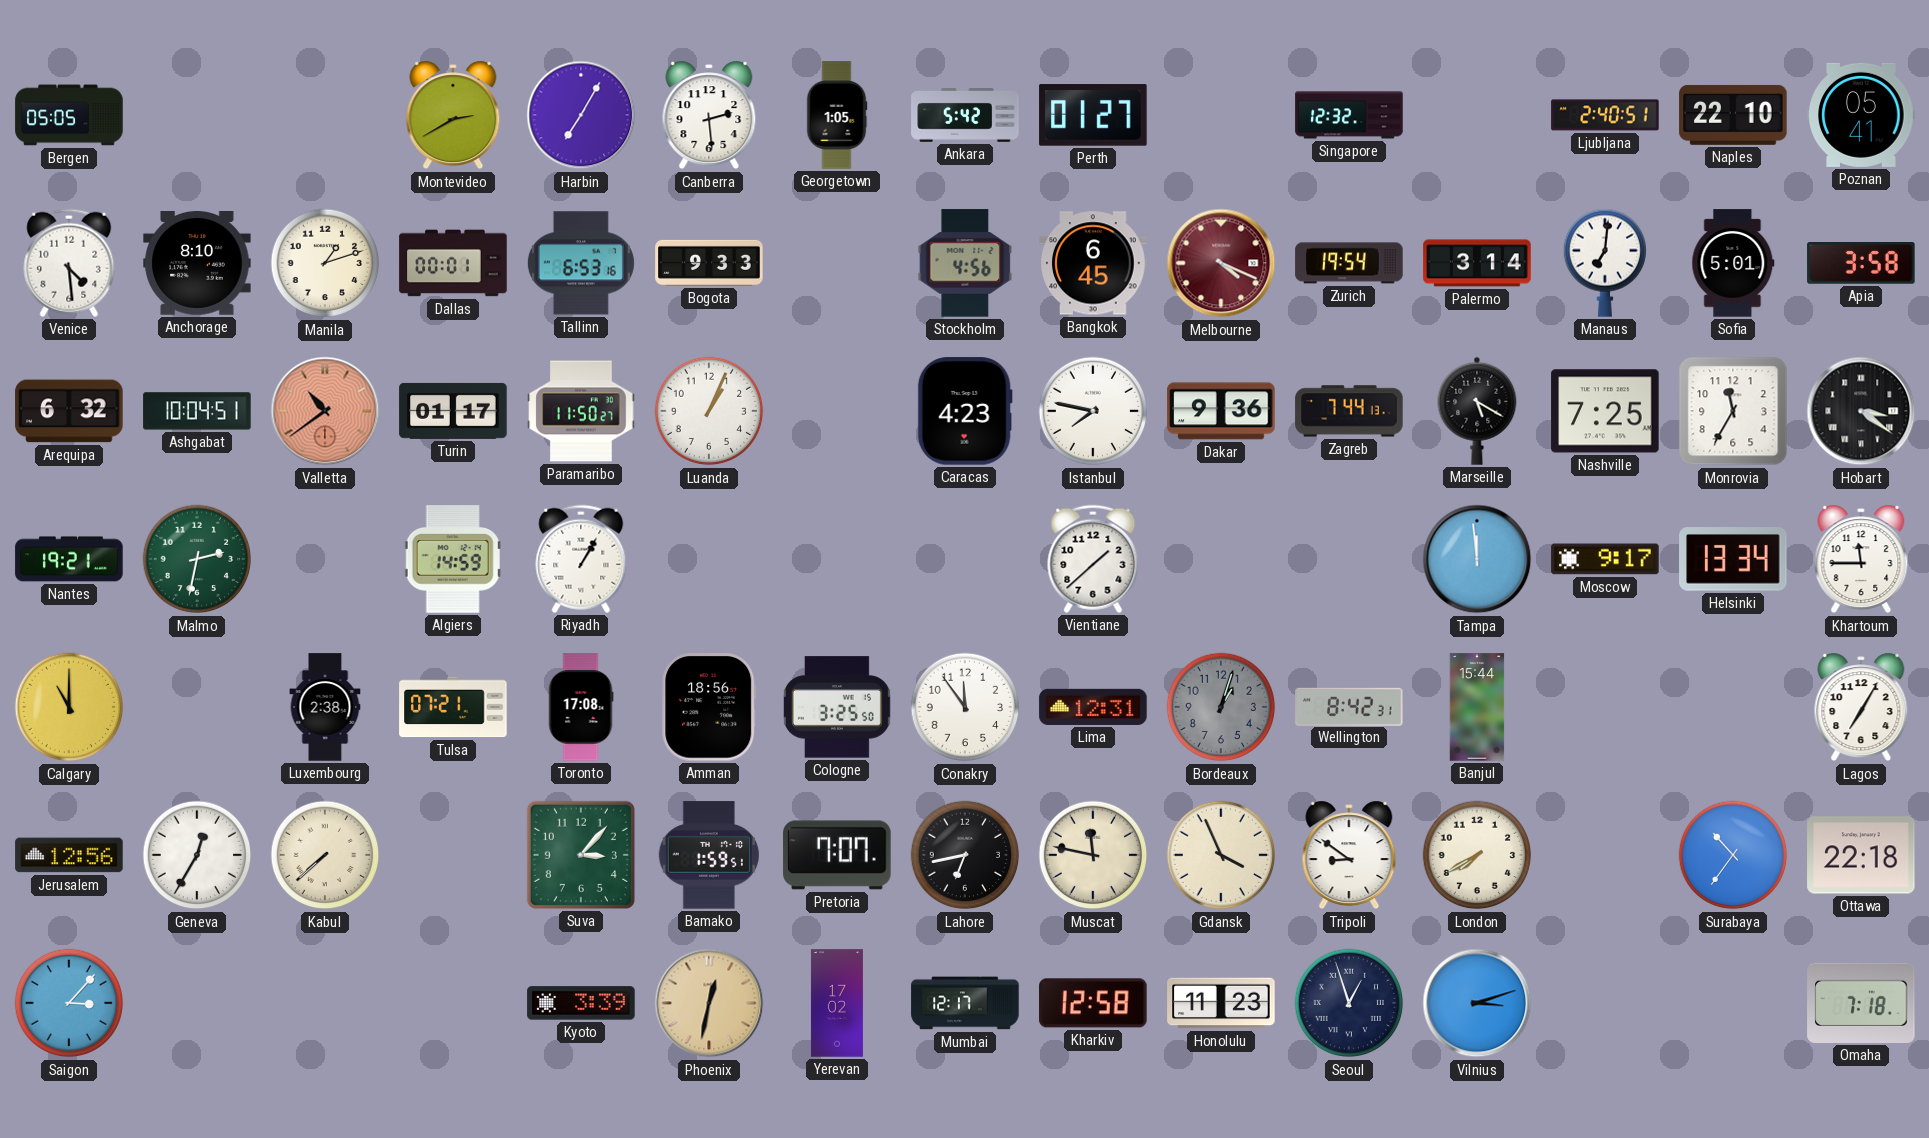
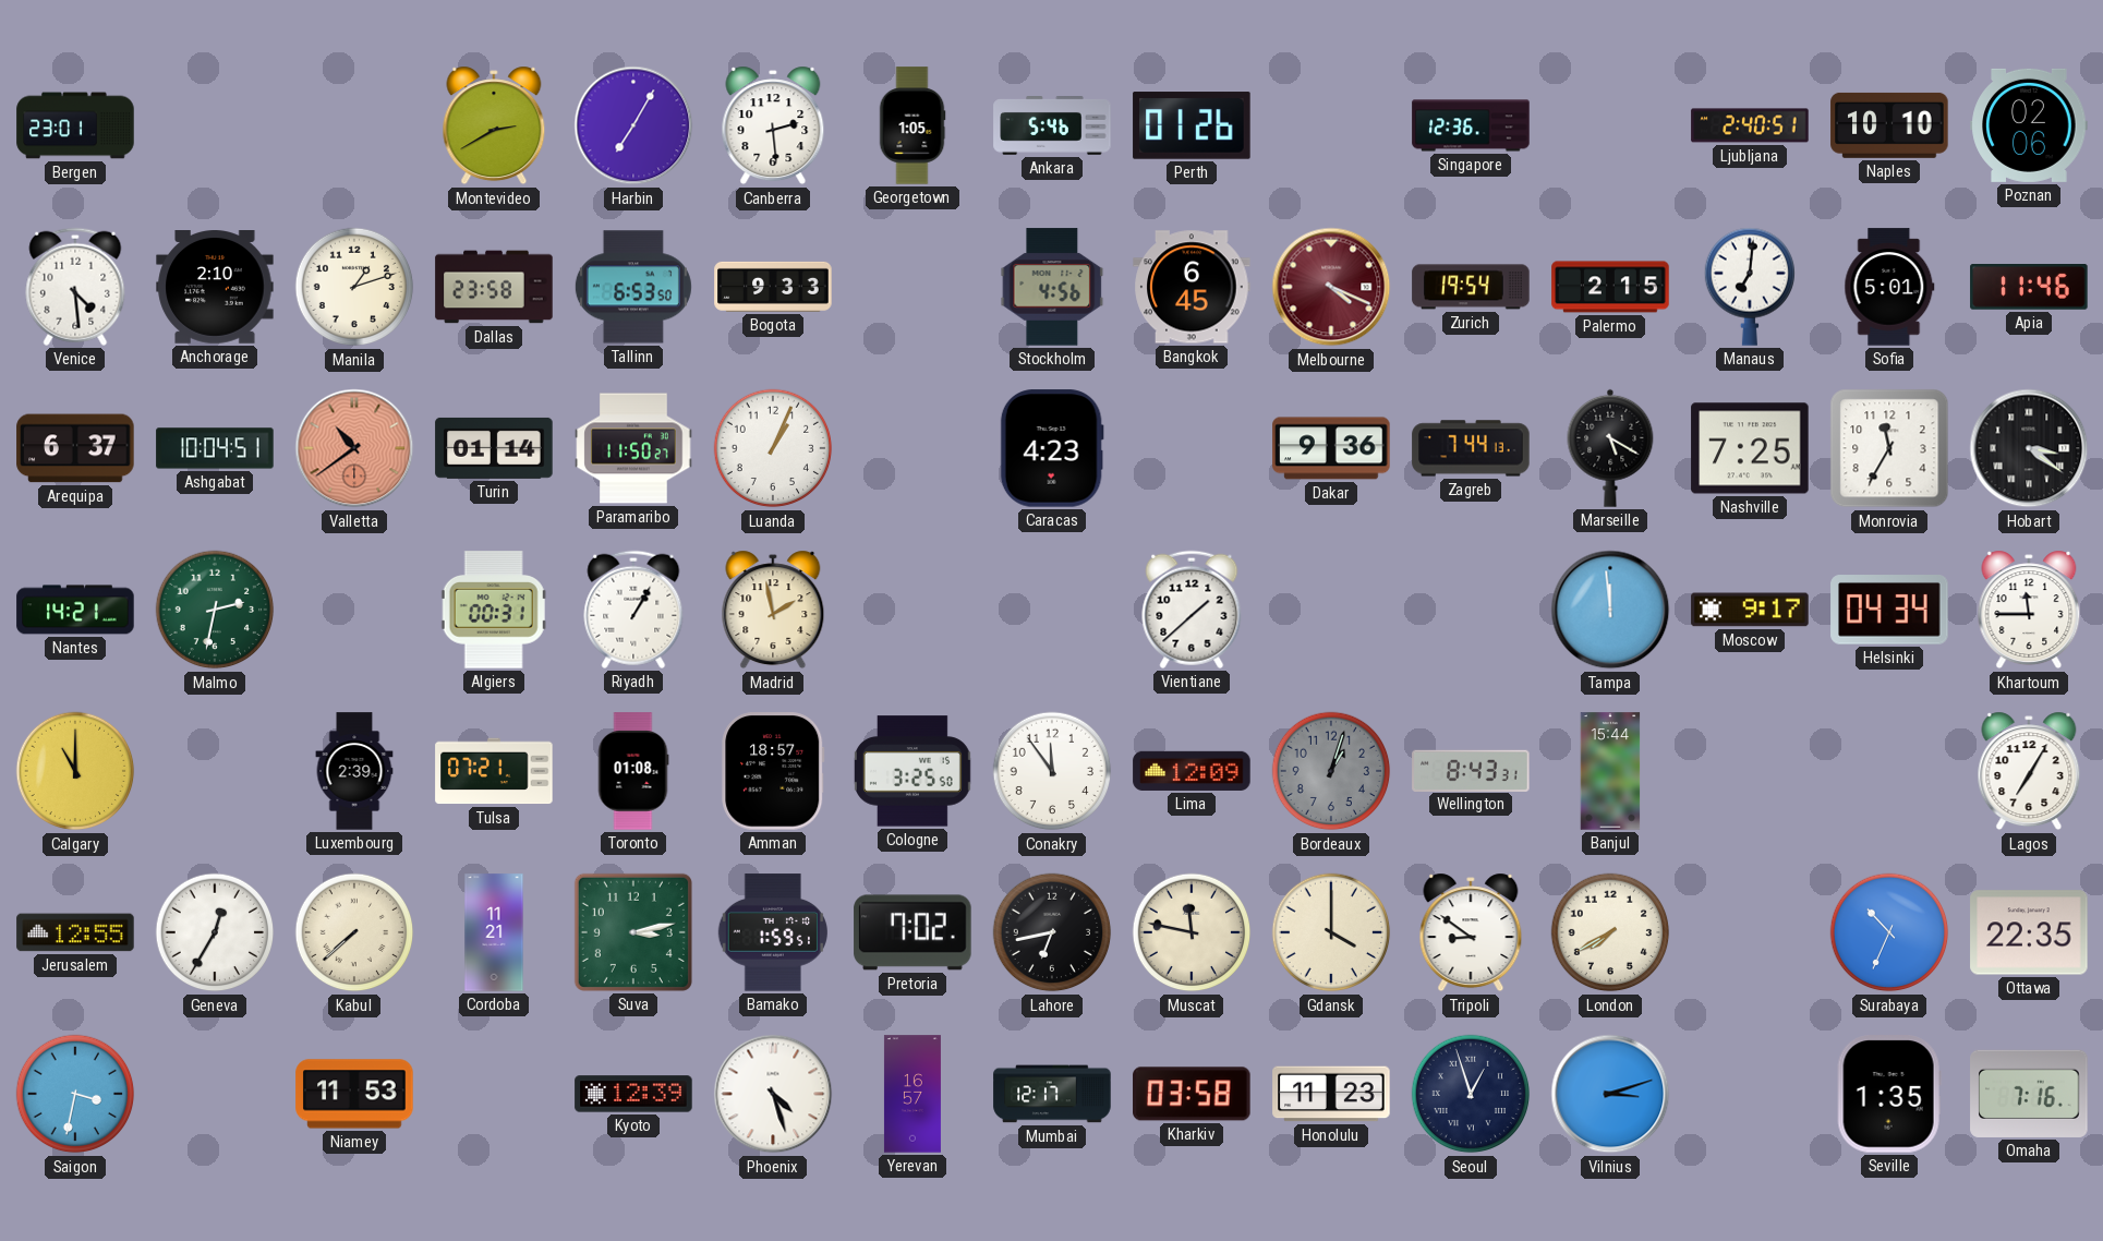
Bergen: 05:05 -> 23:01 (75, 125)
Ankara: 5:42 -> 5:46 (1052, 126)
Perth: 01:27 -> 01:26 (1192, 125)
Singapore: 12:32 -> 12:36 (1471, 125)
Naples: 22:10 -> 10:10 (1889, 125)
Poznan: 05:41 -> 02:06 (2029, 125)
Anchorage: 8:10 -> 2:10 (215, 288)
Dallas: 00:01 -> 23:58 (494, 287)
Tallinn: 6:53:16 -> 6:53:50 (633, 287)
Palermo: 3:14 -> 2:15 (1610, 287)
Apia: 3:58 -> 11:46 (2029, 288)
Arequipa: 6:32 -> 6:37 (75, 448)
Turin: 01:17 -> 01:14 (494, 448)
Istanbul: 7:47 -> none (1093, 411)
Nantes: 19:21 -> 14:21 (75, 610)
Algiers: 14:59 -> 00:31 (494, 610)
Madrid: none -> 1:58 (773, 610)
Helsinki: 13:34 -> 04:34 (1889, 610)
Luxembourg: 2:38 -> 2:39 (354, 771)
Toronto: 17:08 -> 01:08 (633, 771)
Amman: 18:56 -> 18:57 (773, 771)
Lima: 12:31 -> 12:09 (1192, 771)
Wellington: 8:42 -> 8:43 (1471, 770)
Jerusalem: 12:56 -> 12:55 (75, 932)
Cordoba: none -> 11:21 (494, 932)
Suva: 3:07 -> 3:13 (633, 932)
Pretoria: 7:07 -> 7:02 (912, 932)
Gdansk: 3:56 -> 4:00 (1331, 932)
Surabaya: 10:36 -> 10:34 (1889, 932)
Ottawa: 22:18 -> 22:35 (2029, 932)
Saigon: 3:07 -> 3:32 (75, 1094)
Niamey: none -> 11:53 (354, 1094)
Kyoto: 3:39 -> 12:39 (633, 1094)
Phoenix: 12:32 -> 4:27 (773, 1094)
Phoenix dial: champagne -> white (773, 1094)
Yerevan: 17:02 -> 16:57 (912, 1094)
Kharkiv: 12:58 -> 03:58 (1192, 1094)
Seville: none -> 1:35 (1889, 1094)
Omaha: 7:18 -> 7:16 (2029, 1094)
